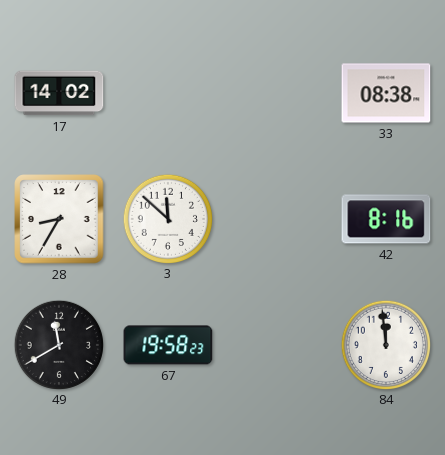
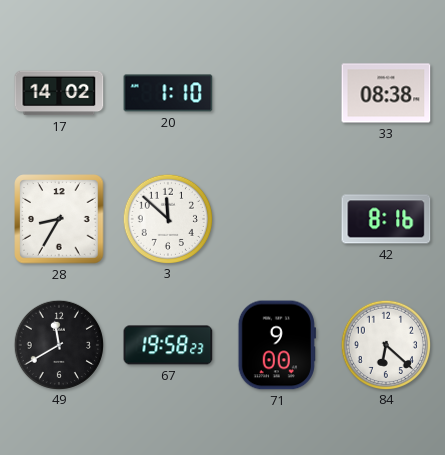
20: none -> 1:10 (168, 93)
71: none -> 9:00 (277, 345)
84: 11:59 -> 6:22 (385, 344)
